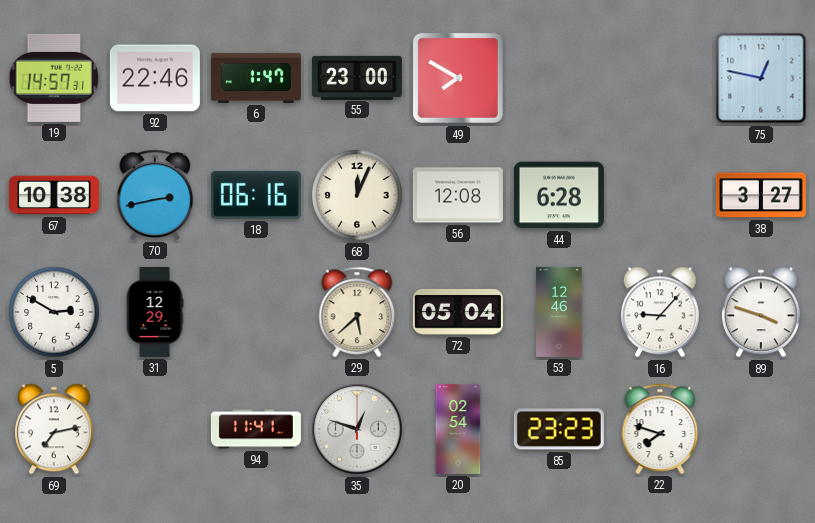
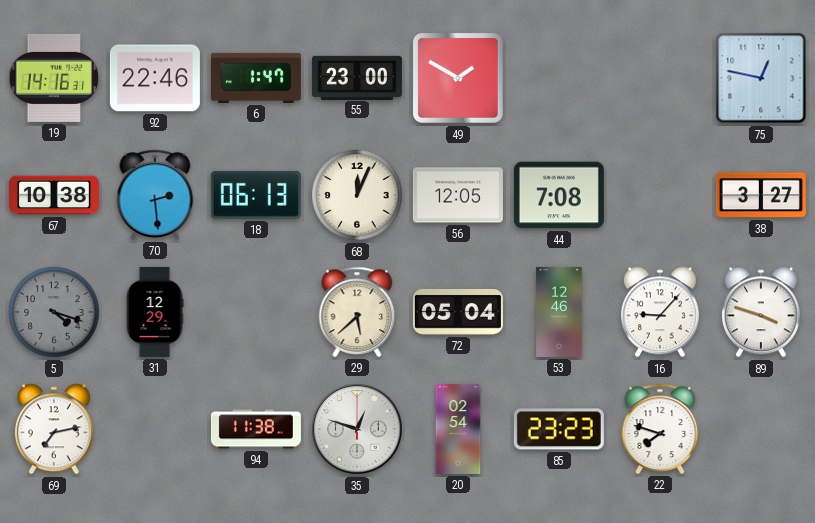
19: 14:57 -> 14:16 (54, 78)
49: 7:50 -> 1:50 (458, 78)
70: 2:43 -> 2:29 (155, 195)
18: 06:16 -> 06:13 (256, 195)
56: 12:08 -> 12:05 (458, 195)
44: 6:28 -> 7:08 (559, 195)
5: 2:50 -> 4:18 (54, 312)
5 dial: white -> grey (54, 312)
94: 11:41 -> 11:38 (256, 429)
